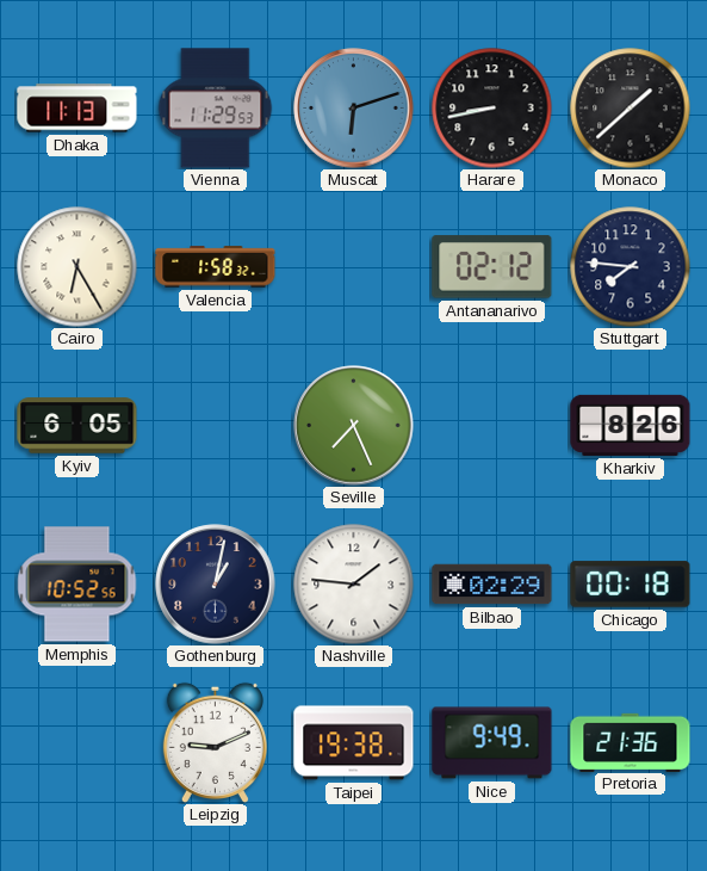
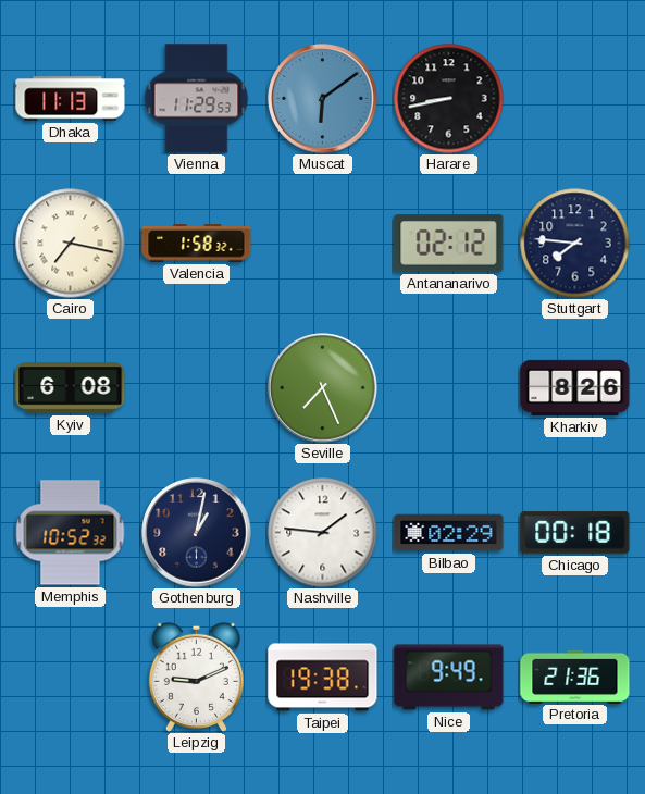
Muscat: 6:12 -> 6:09 (323, 99)
Monaco: 1:38 -> none (631, 109)
Cairo: 6:25 -> 7:17 (71, 244)
Kyiv: 6:05 -> 6:08 (71, 388)
Memphis: 10:52:56 -> 10:52:32 (71, 533)
